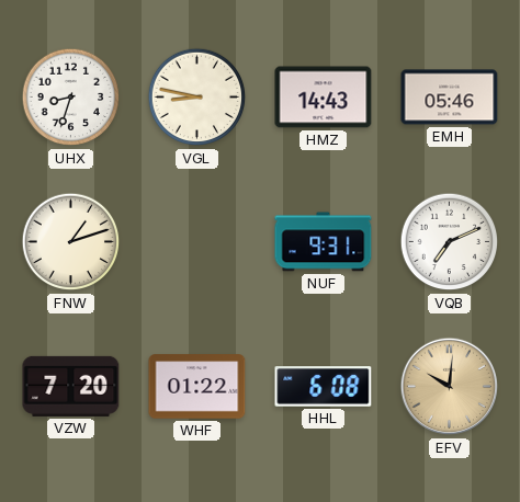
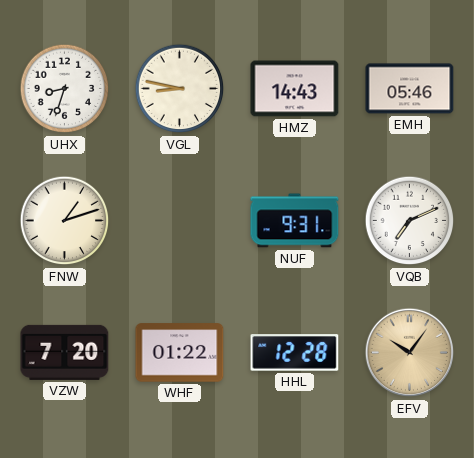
HHL: 6:08 -> 12:28 (295, 353)
EFV: 10:01 -> 10:06 (410, 353)
